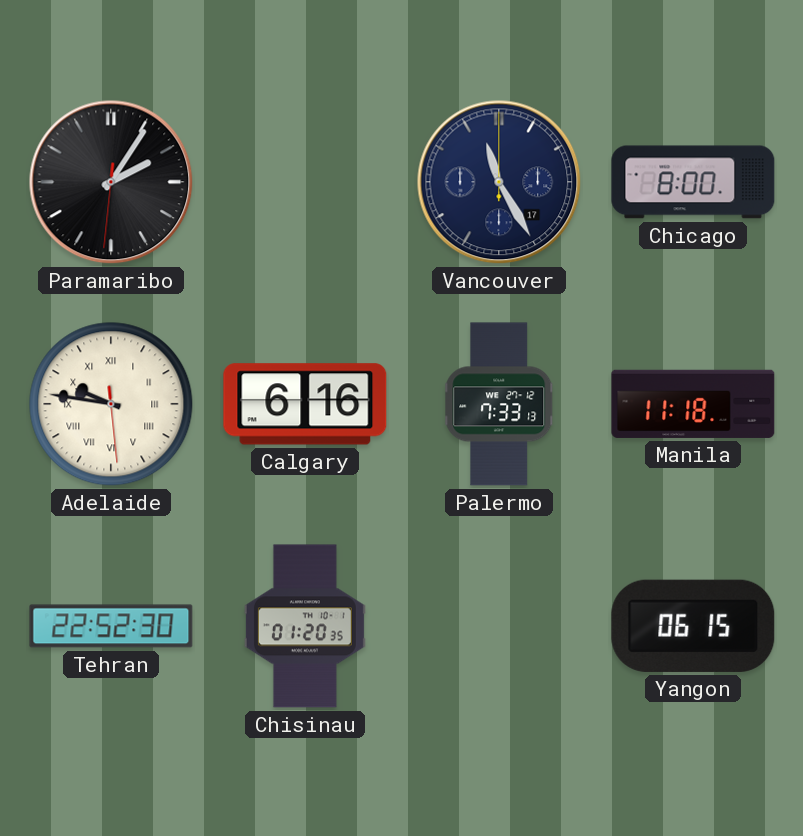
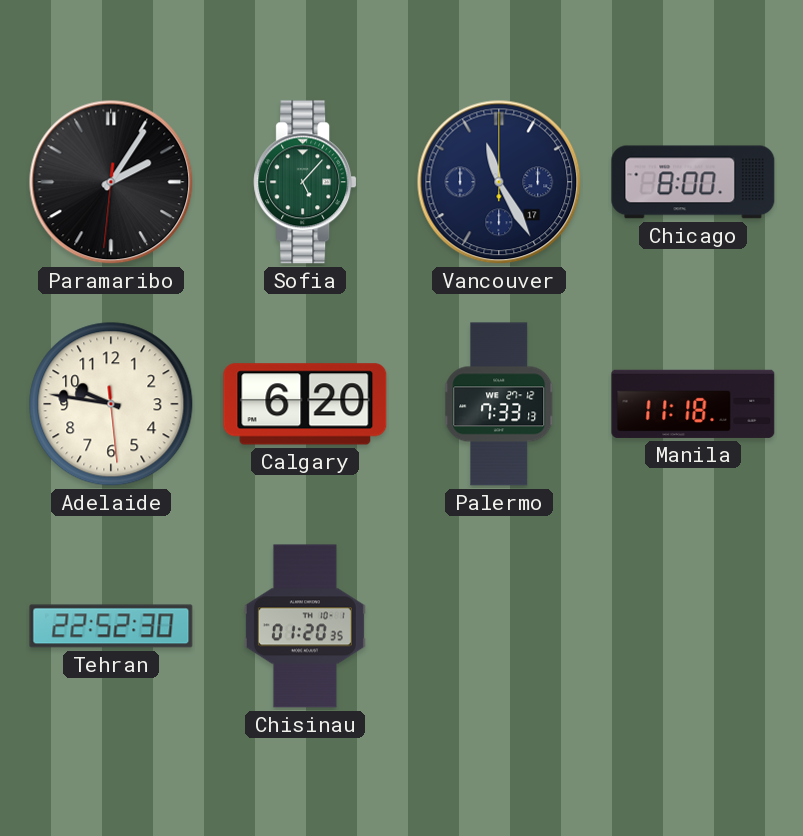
Sofia: none -> 5:07 (305, 182)
Adelaide numerals: Roman -> Arabic (111, 404)
Calgary: 6:16 -> 6:20 (305, 404)
Yangon: 06:15 -> none (693, 626)
